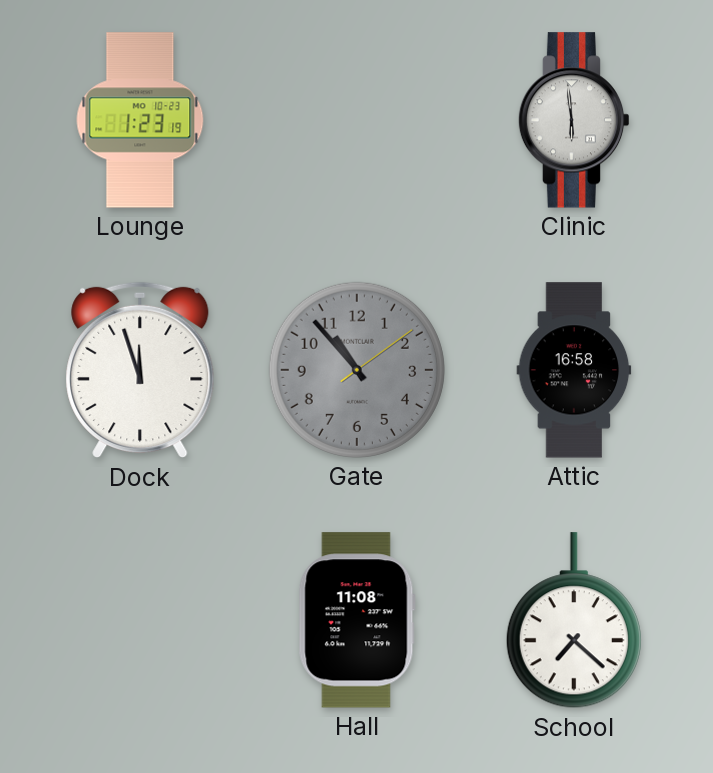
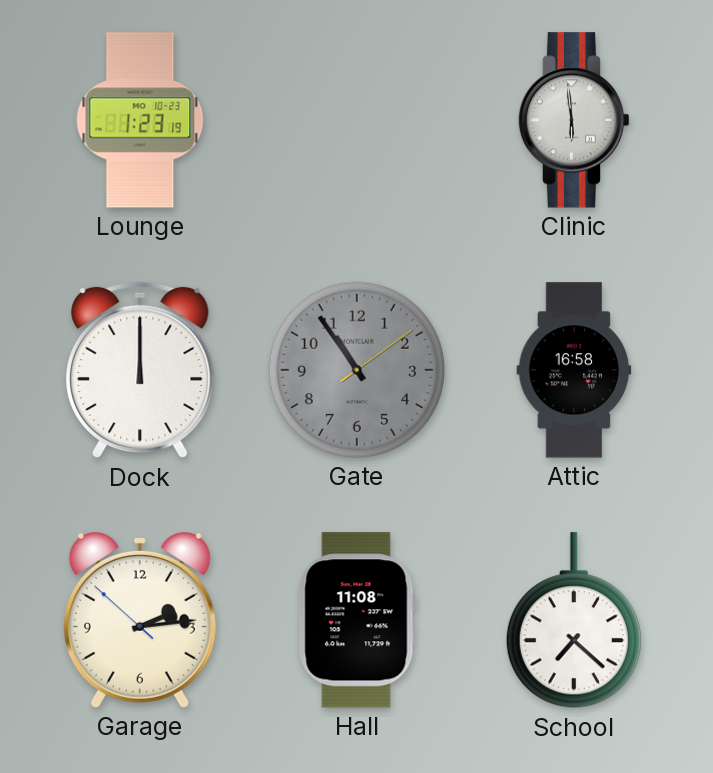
Dock: 11:57 -> 12:00 (140, 370)
Gate: 10:53 -> 10:54 (357, 370)
Garage: none -> 2:13 (140, 620)
